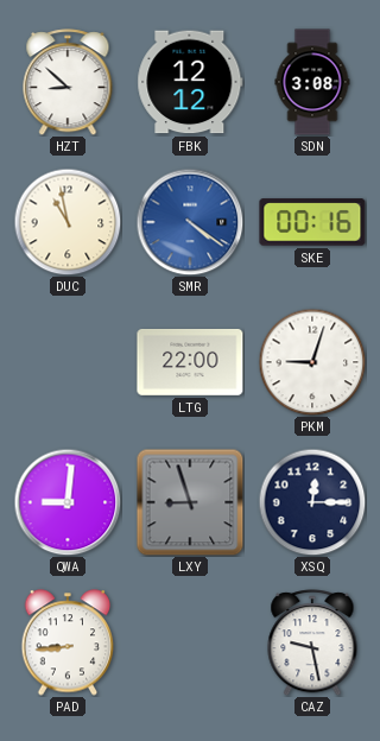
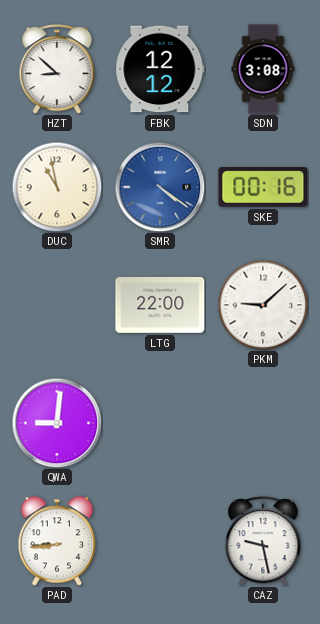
PKM: 9:03 -> 9:08 (263, 305)
LXY: 8:57 -> none (190, 502)
XSQ: 12:15 -> none (312, 502)
